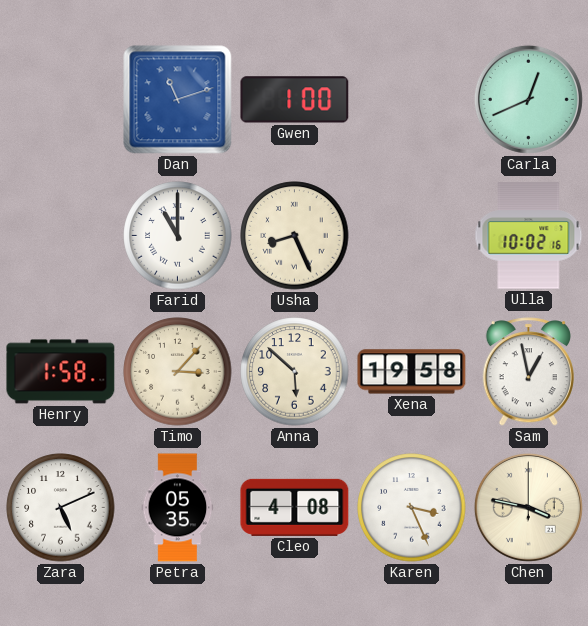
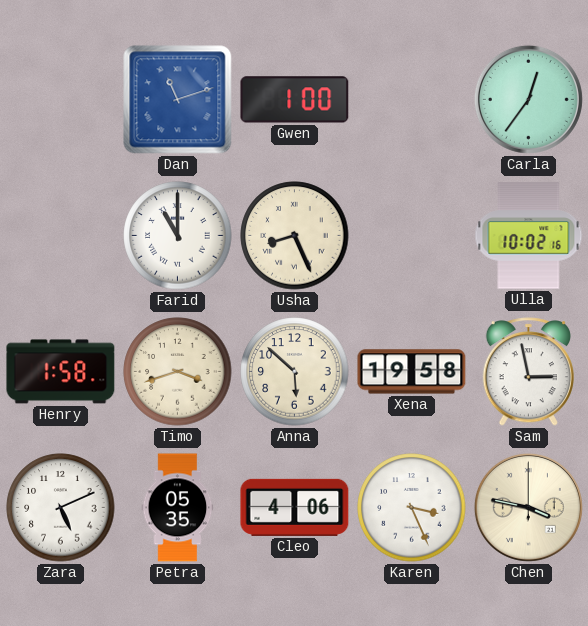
Carla: 12:41 -> 12:36 (528, 99)
Timo: 3:07 -> 3:42 (178, 372)
Sam: 12:58 -> 2:58 (528, 372)
Cleo: 4:08 -> 4:06 (295, 507)
